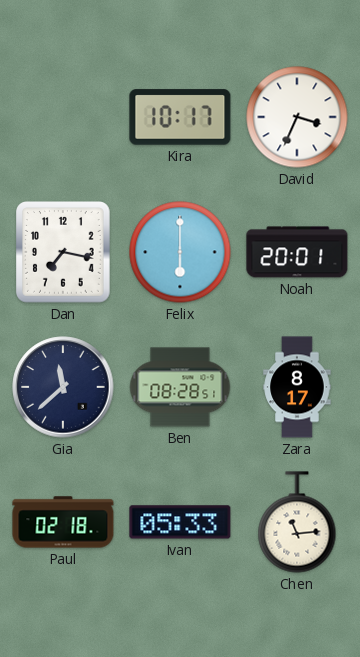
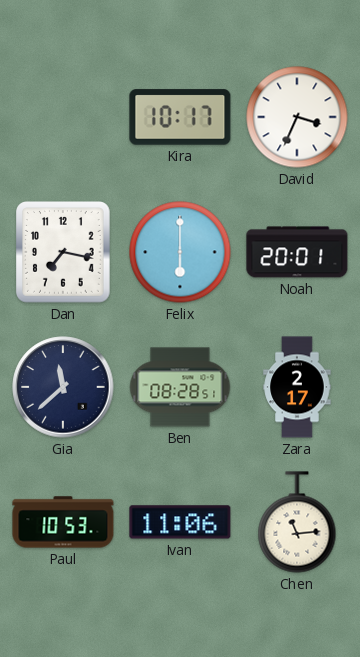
Zara: 8:17 -> 2:17 (297, 387)
Paul: 02:18 -> 10:53 (63, 522)
Ivan: 05:33 -> 11:06 (180, 522)
